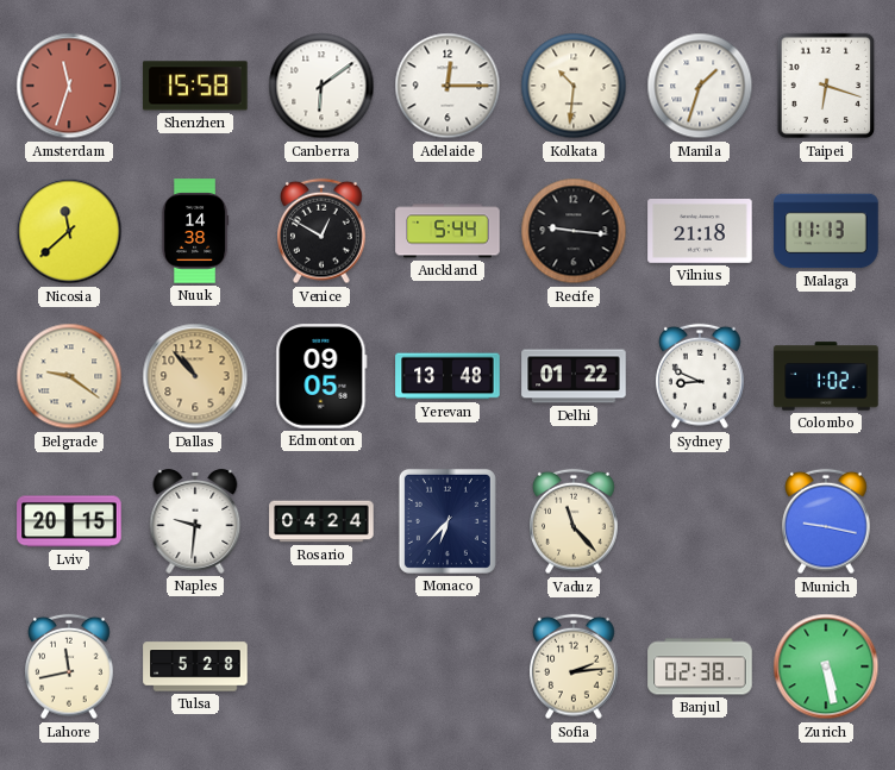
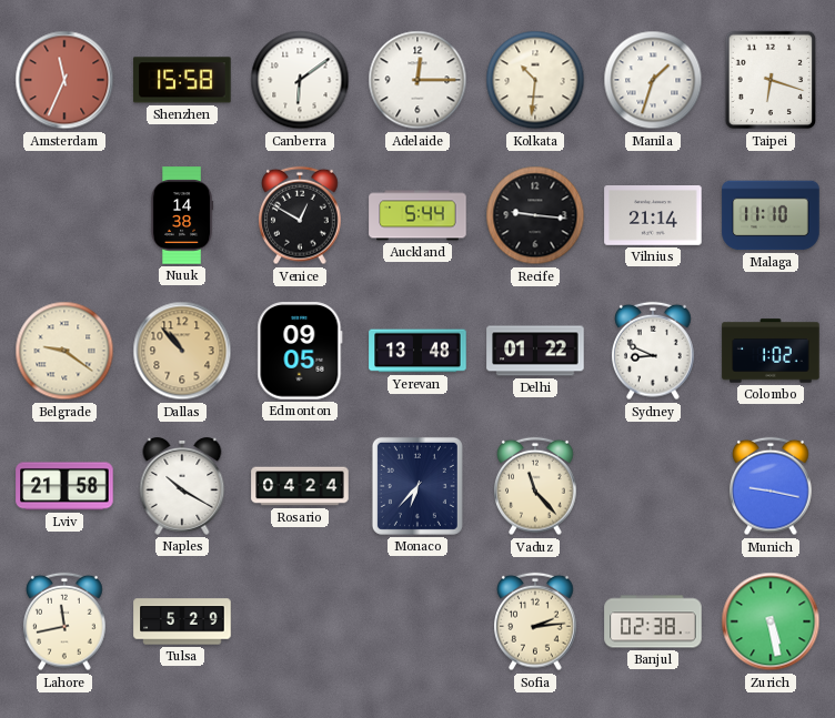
Amsterdam: 11:33 -> 11:34 (64, 80)
Nicosia: 11:38 -> none (69, 231)
Vilnius: 21:18 -> 21:14 (653, 216)
Malaga: 11:13 -> 11:10 (771, 215)
Lviv: 20:15 -> 21:58 (64, 486)
Naples: 9:31 -> 10:20 (182, 487)
Tulsa: 5:28 -> 5:29 (182, 621)
